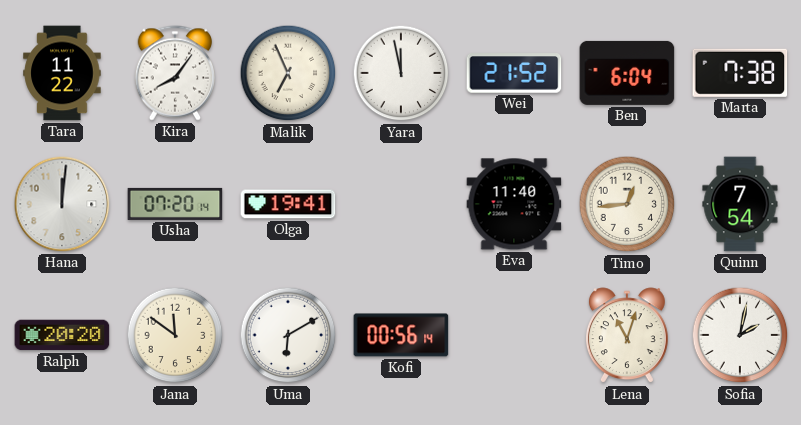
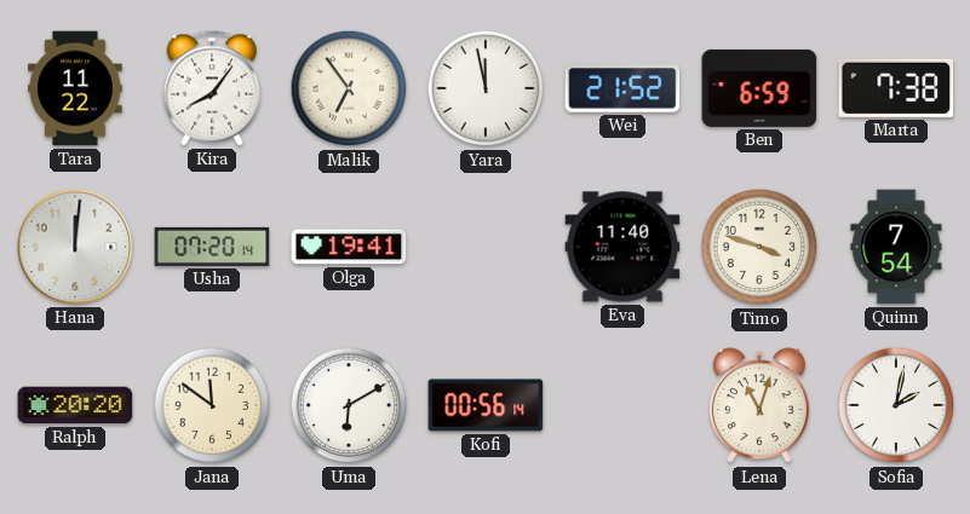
Malik: 6:56 -> 6:54 (349, 88)
Ben: 6:04 -> 6:59 (759, 88)
Timo: 12:44 -> 3:48 (759, 247)
